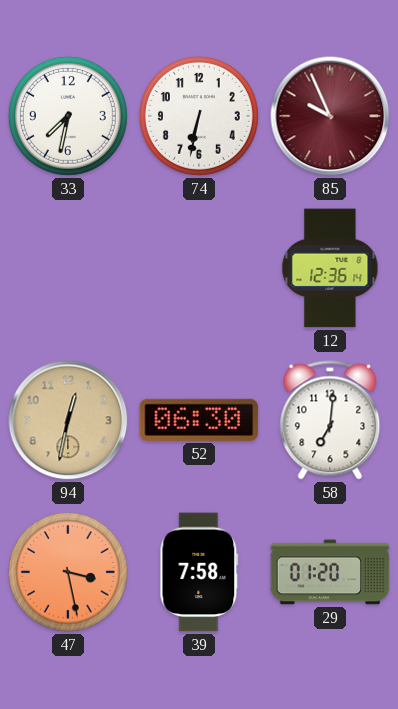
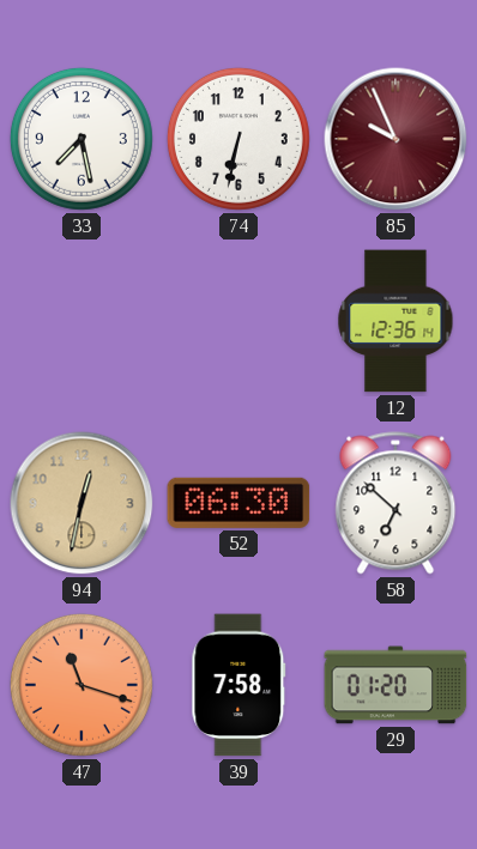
33: 7:32 -> 7:28 (81, 139)
58: 7:01 -> 6:52 (396, 503)
47: 3:28 -> 11:18 (81, 685)
